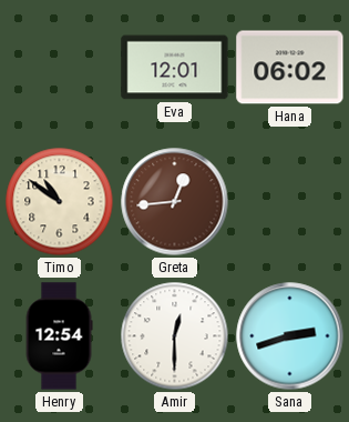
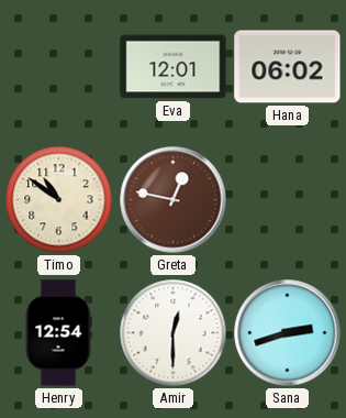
Greta: 12:44 -> 12:47 (174, 200)
